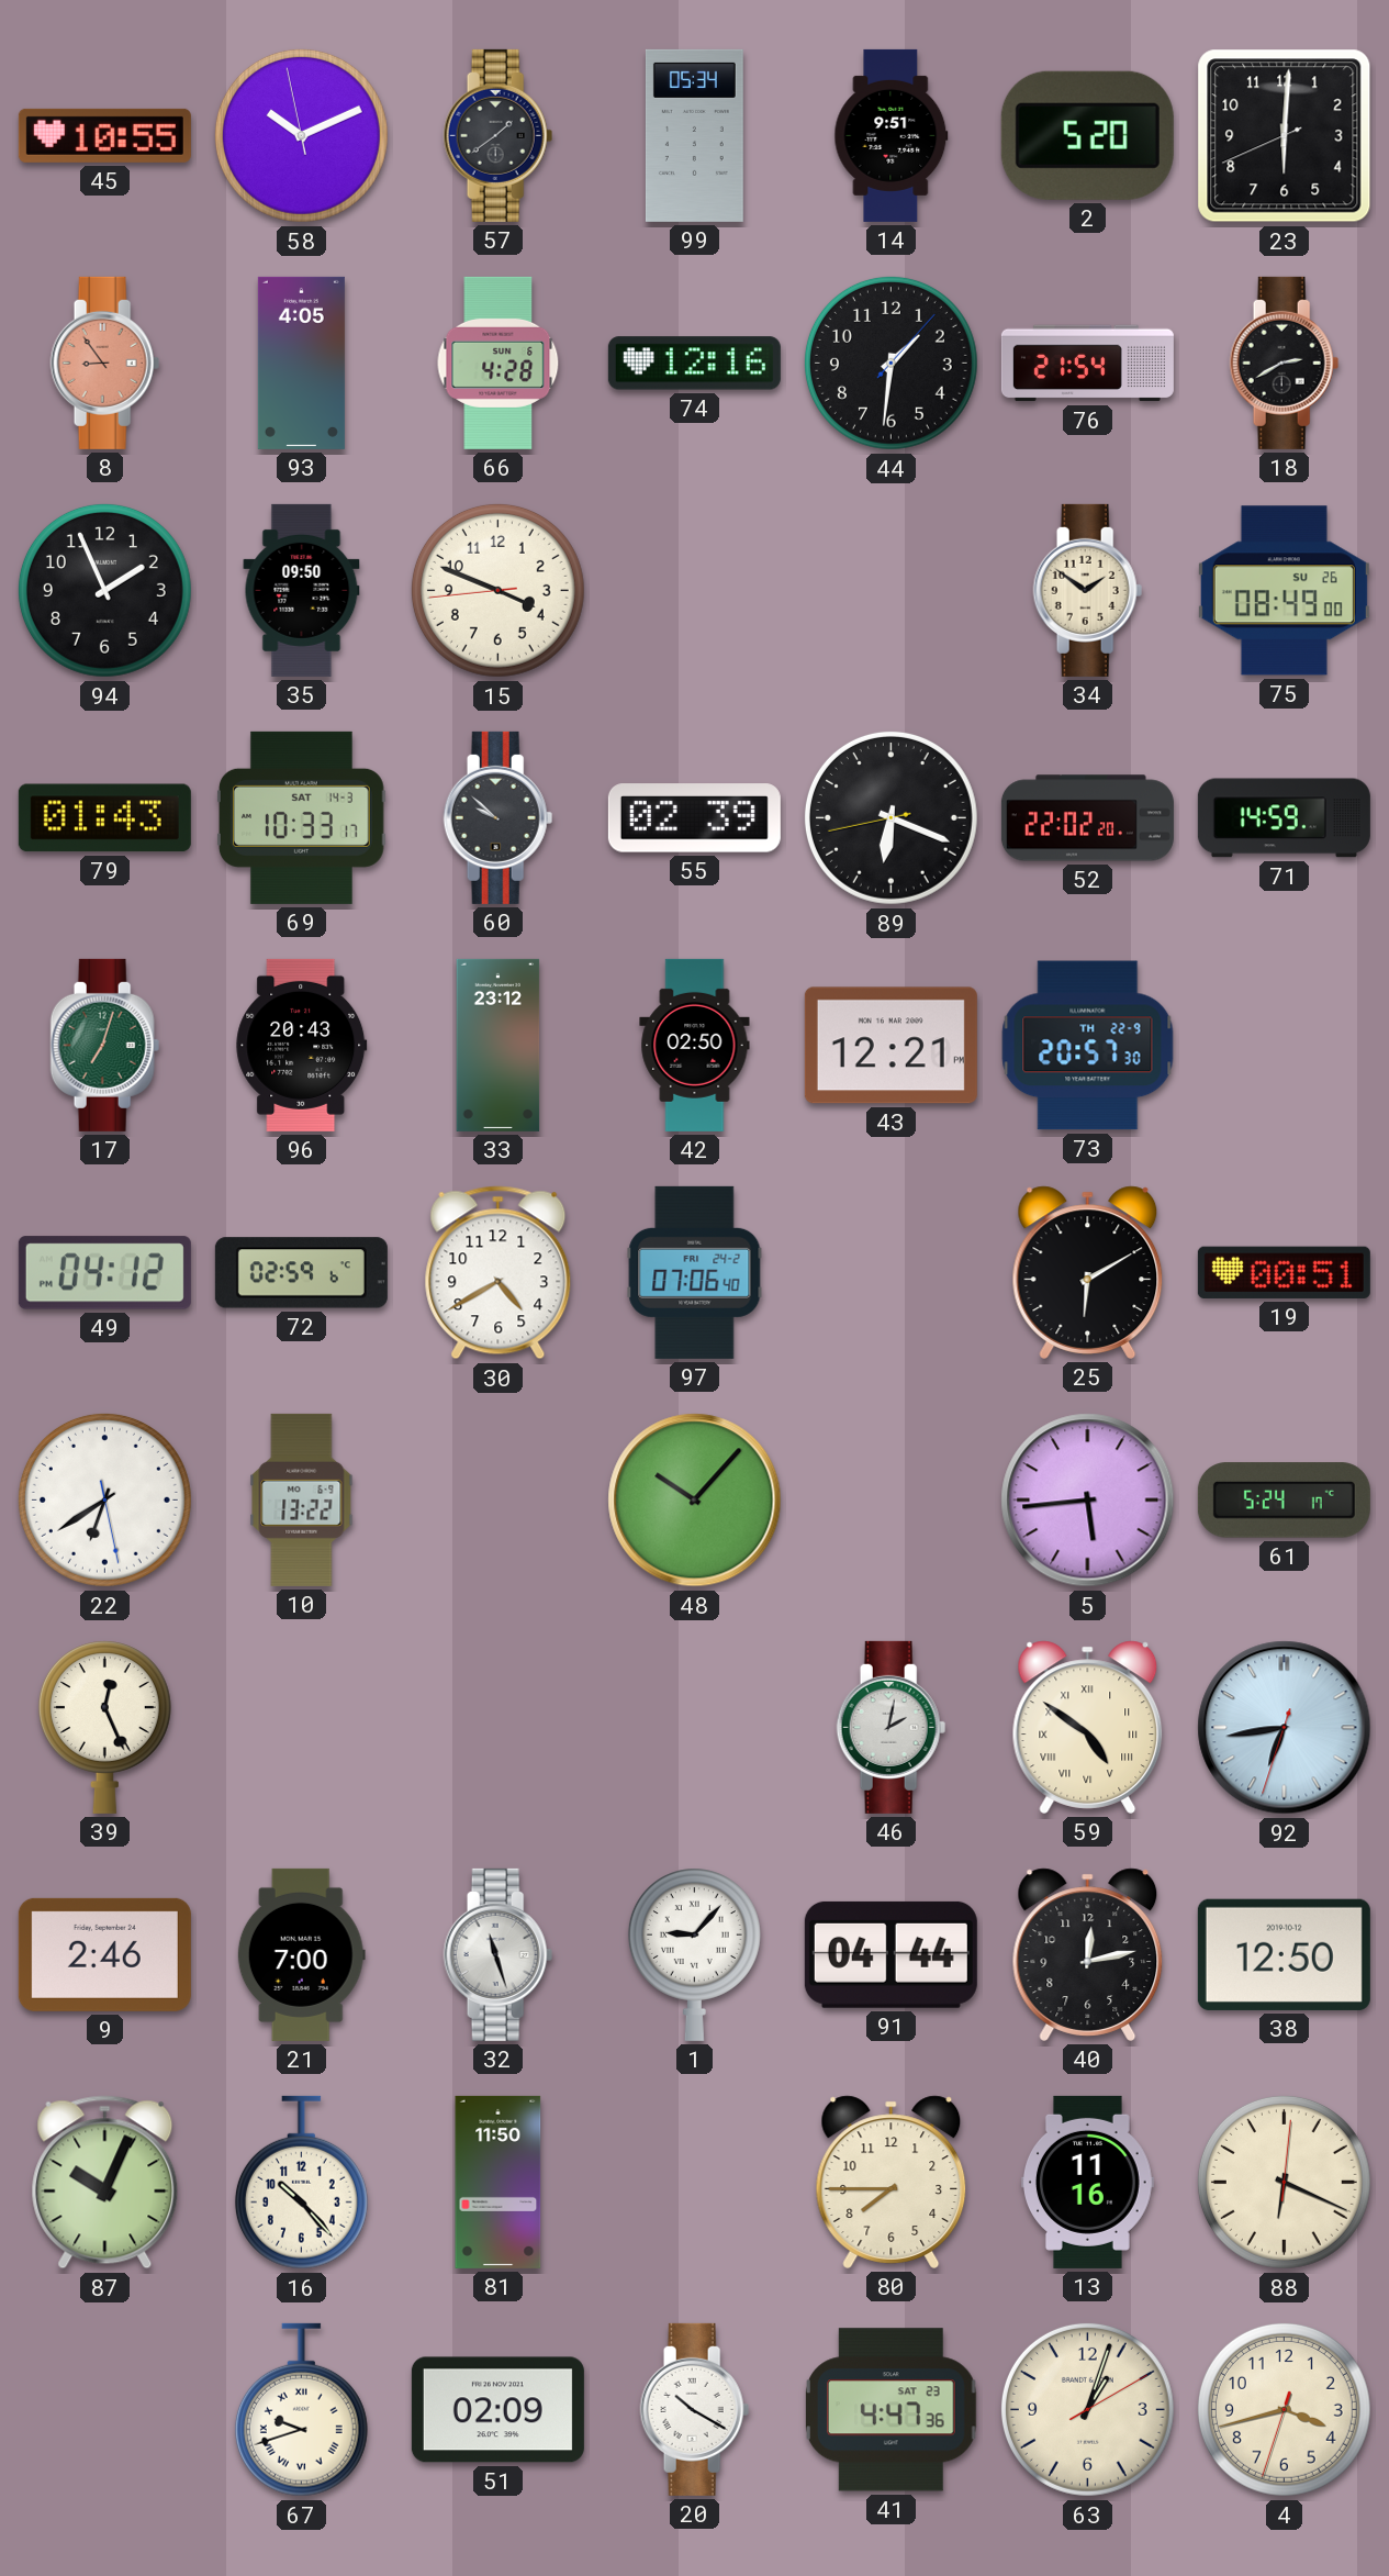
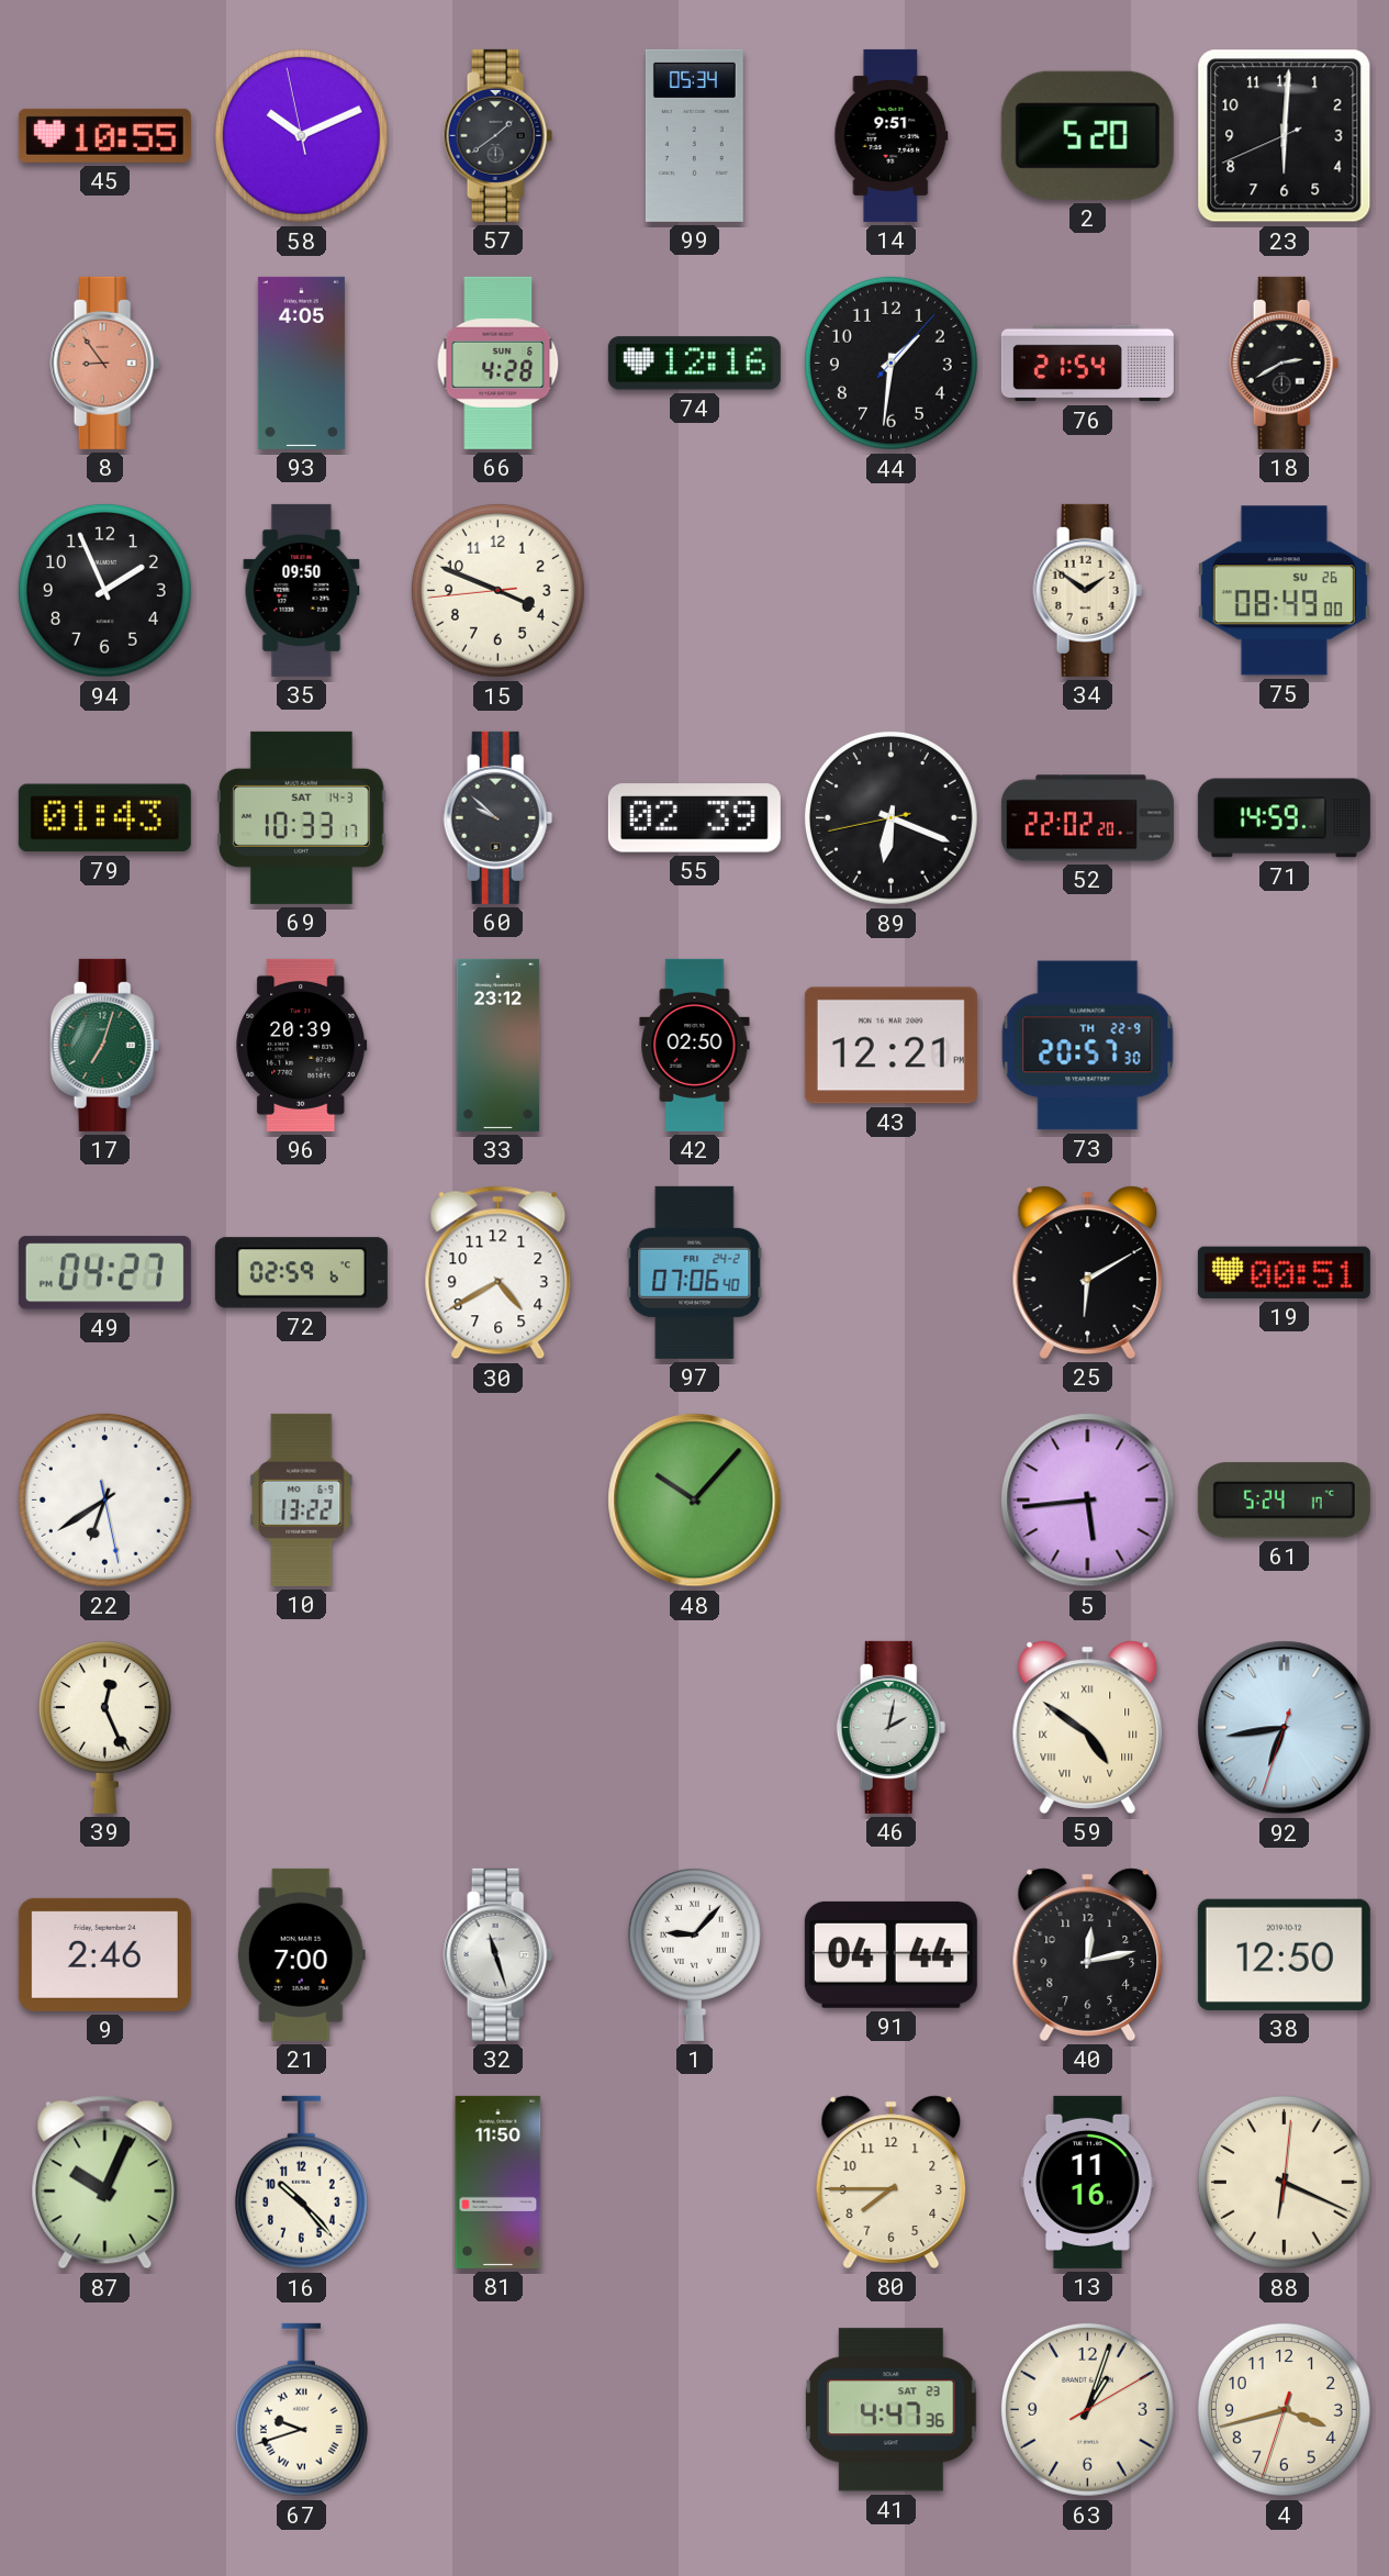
96: 20:43 -> 20:39 (302, 1045)
49: 04:12 -> 04:27 (104, 1273)
51: 02:09 -> none (497, 2410)
20: 10:20 -> none (695, 2409)
